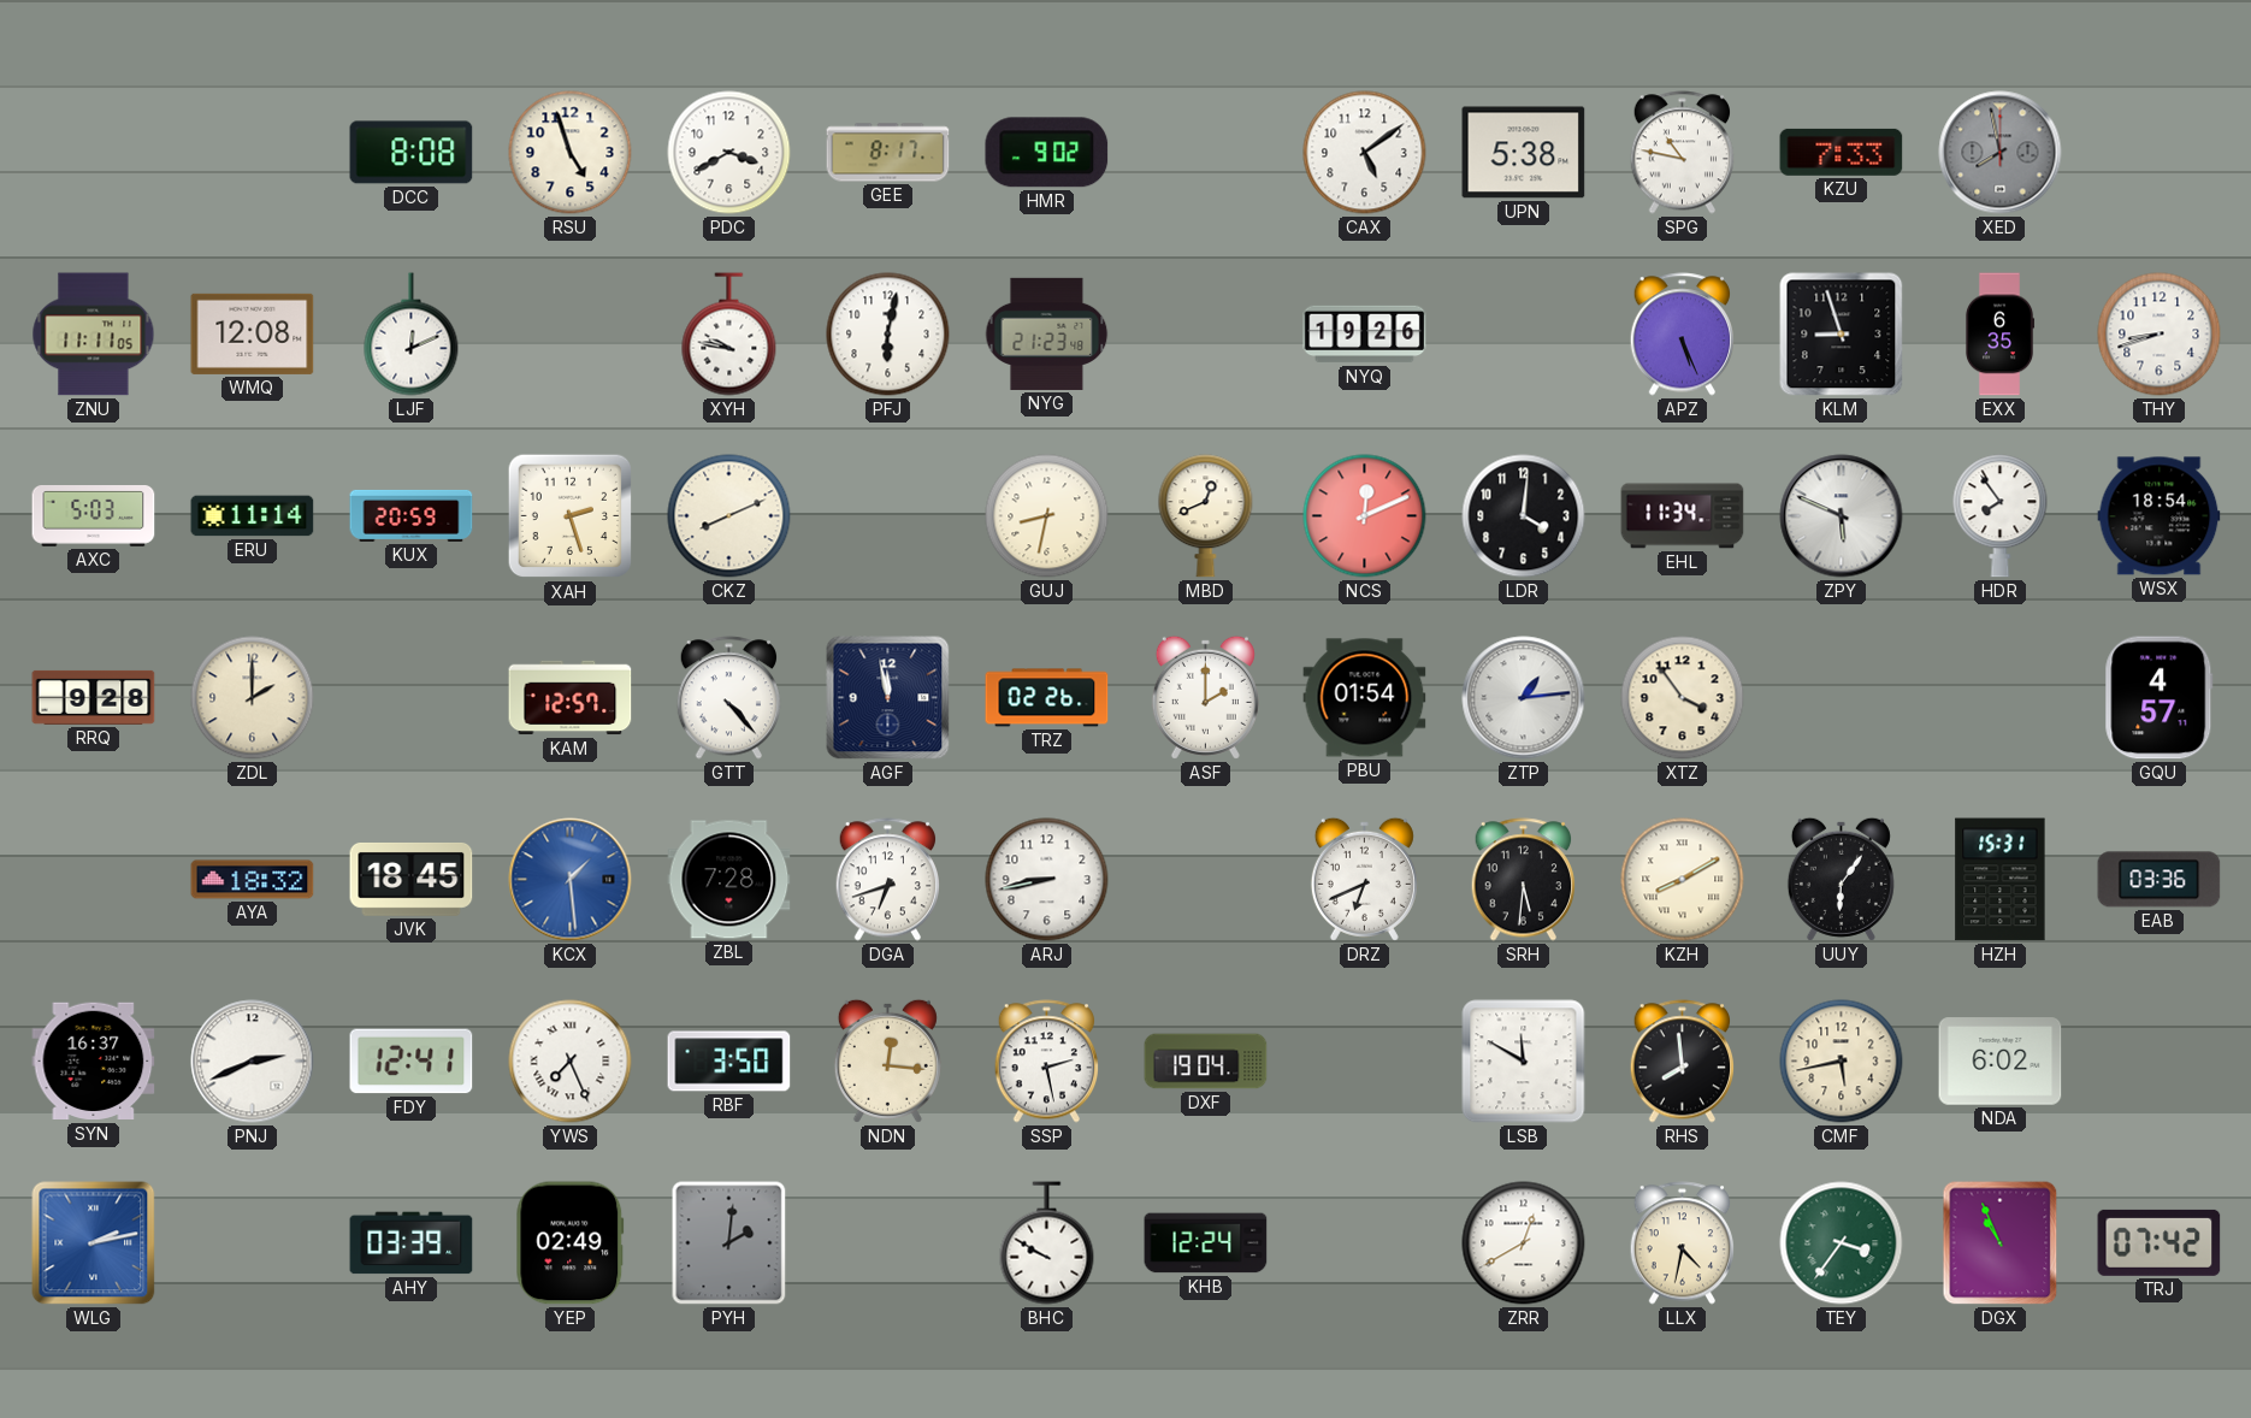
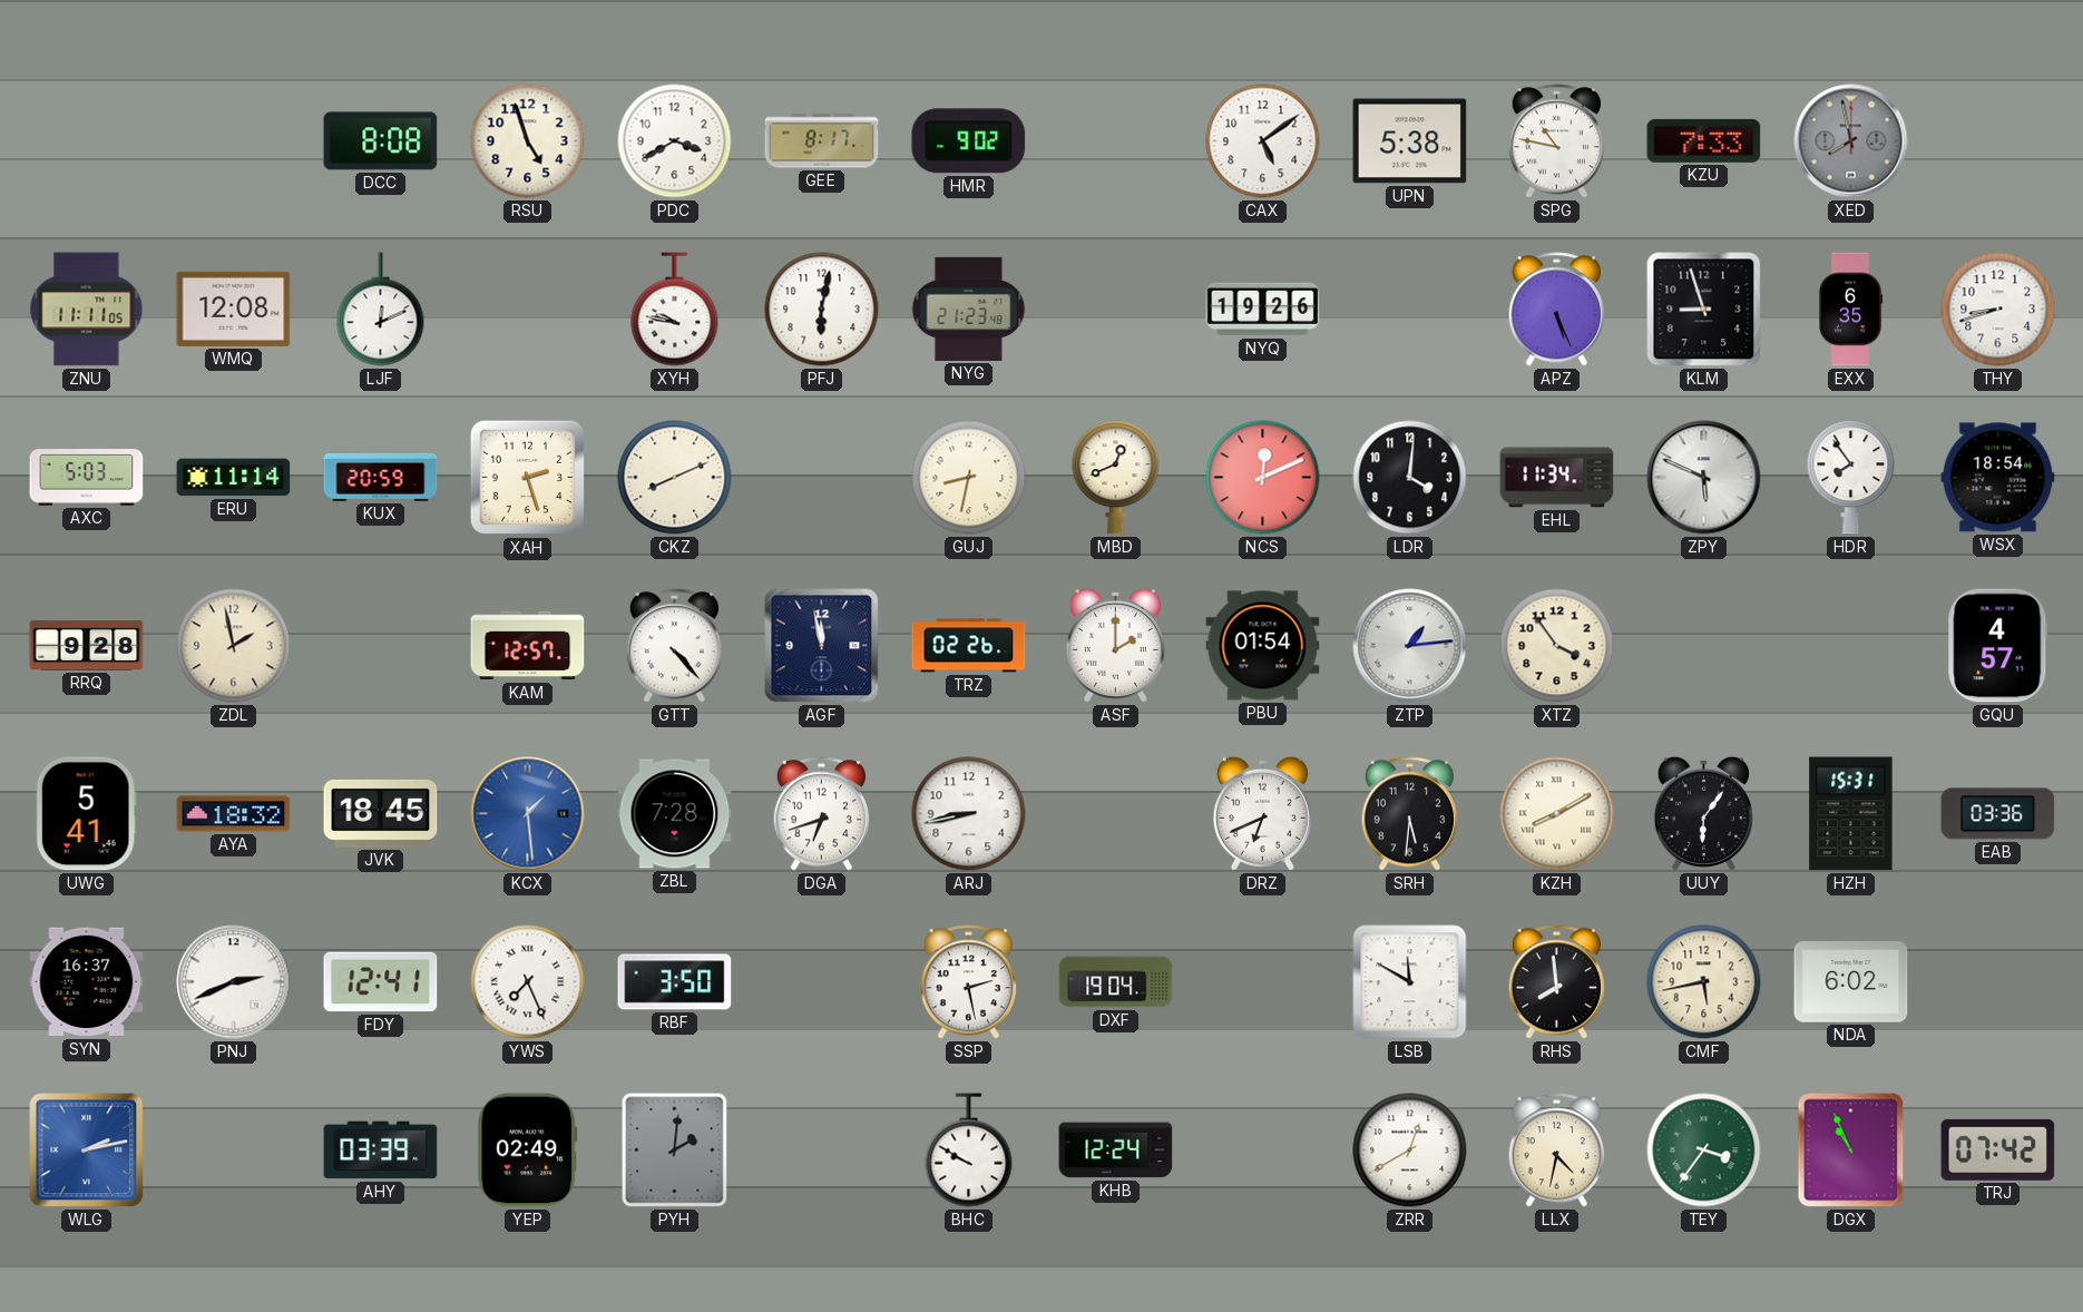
ZDL: 2:00 -> 1:58 (234, 646)
UWG: none -> 5:41 (86, 814)
NDN: 12:16 -> none (887, 1060)
